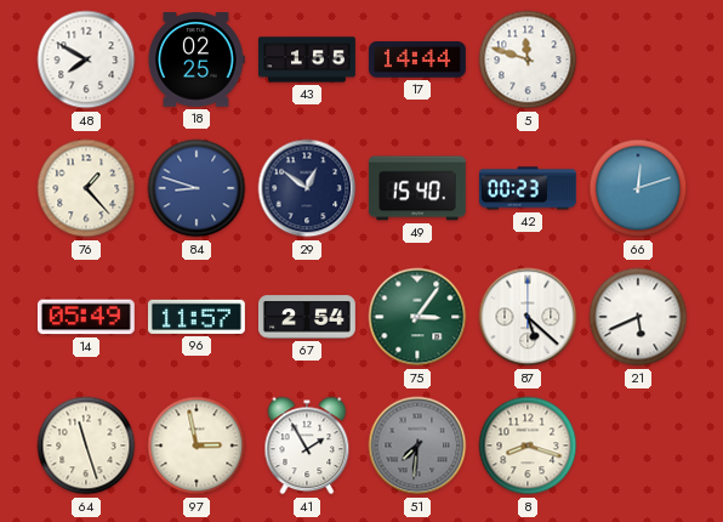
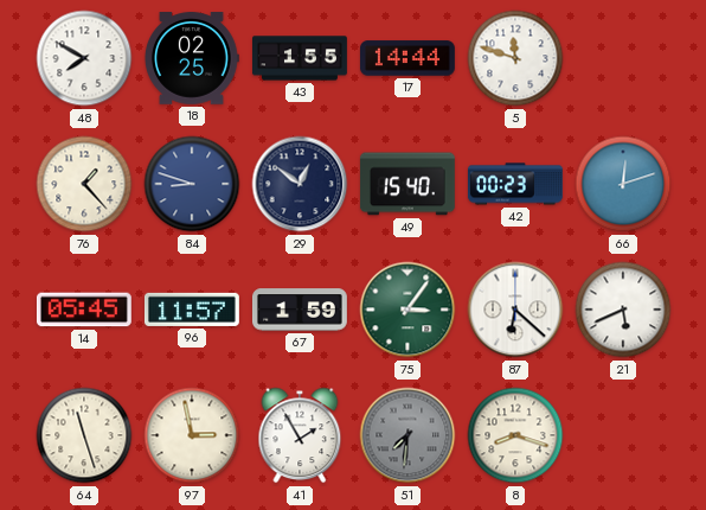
14: 05:49 -> 05:45 (84, 310)
67: 2:54 -> 1:59 (300, 310)
87: 5:22 -> 6:22 (515, 310)
